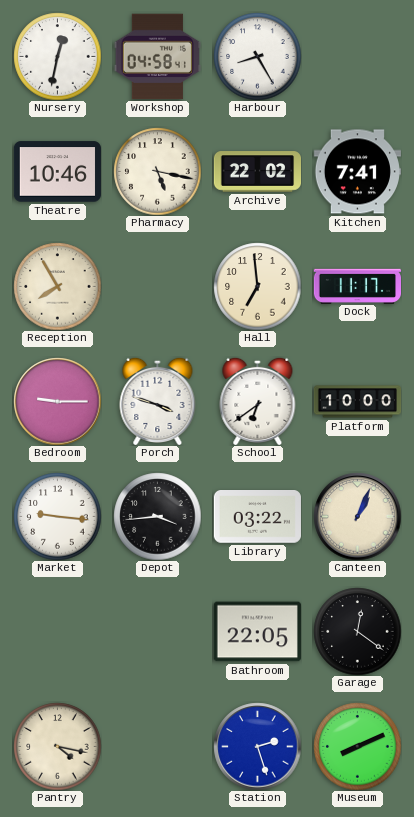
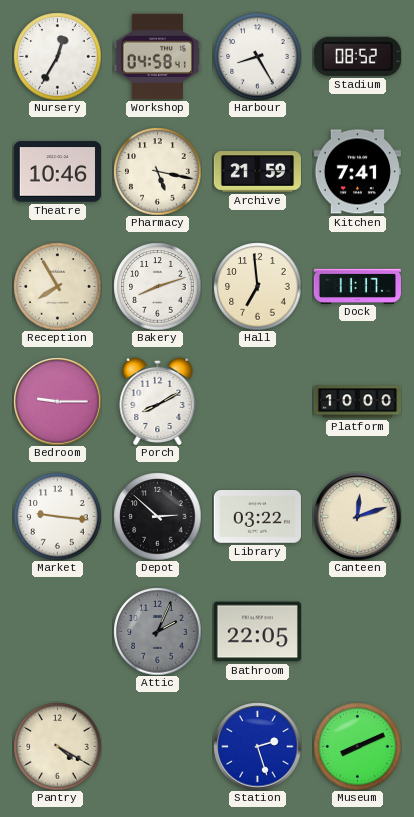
Nursery: 12:32 -> 12:35 (57, 56)
Stadium: none -> 08:52 (357, 56)
Archive: 22:02 -> 21:59 (257, 172)
Bakery: none -> 8:12 (157, 286)
Porch: 3:48 -> 8:10 (158, 401)
School: 6:39 -> none (258, 401)
Depot: 3:44 -> 2:52 (157, 516)
Canteen: 1:04 -> 12:12 (357, 516)
Attic: none -> 2:04 (157, 631)
Garage: 12:21 -> none (357, 631)
Pantry: 4:17 -> 4:20 (57, 746)
